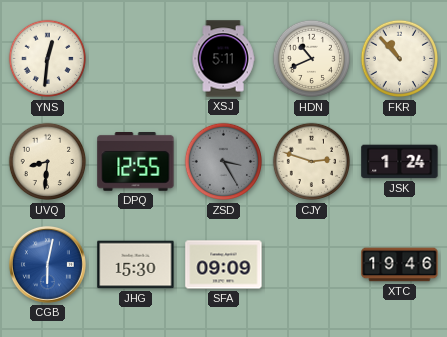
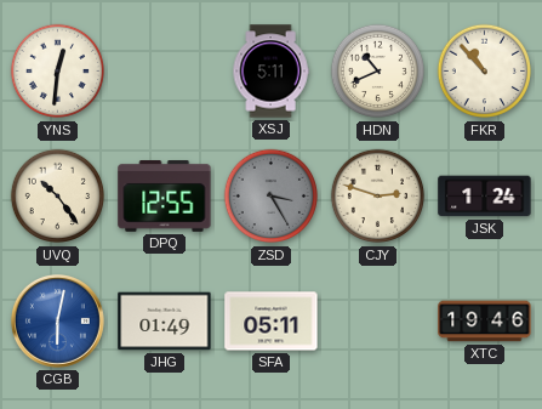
UVQ: 8:31 -> 10:24 (58, 197)
JHG: 15:30 -> 01:49 (165, 322)
SFA: 09:09 -> 05:11 (272, 322)
